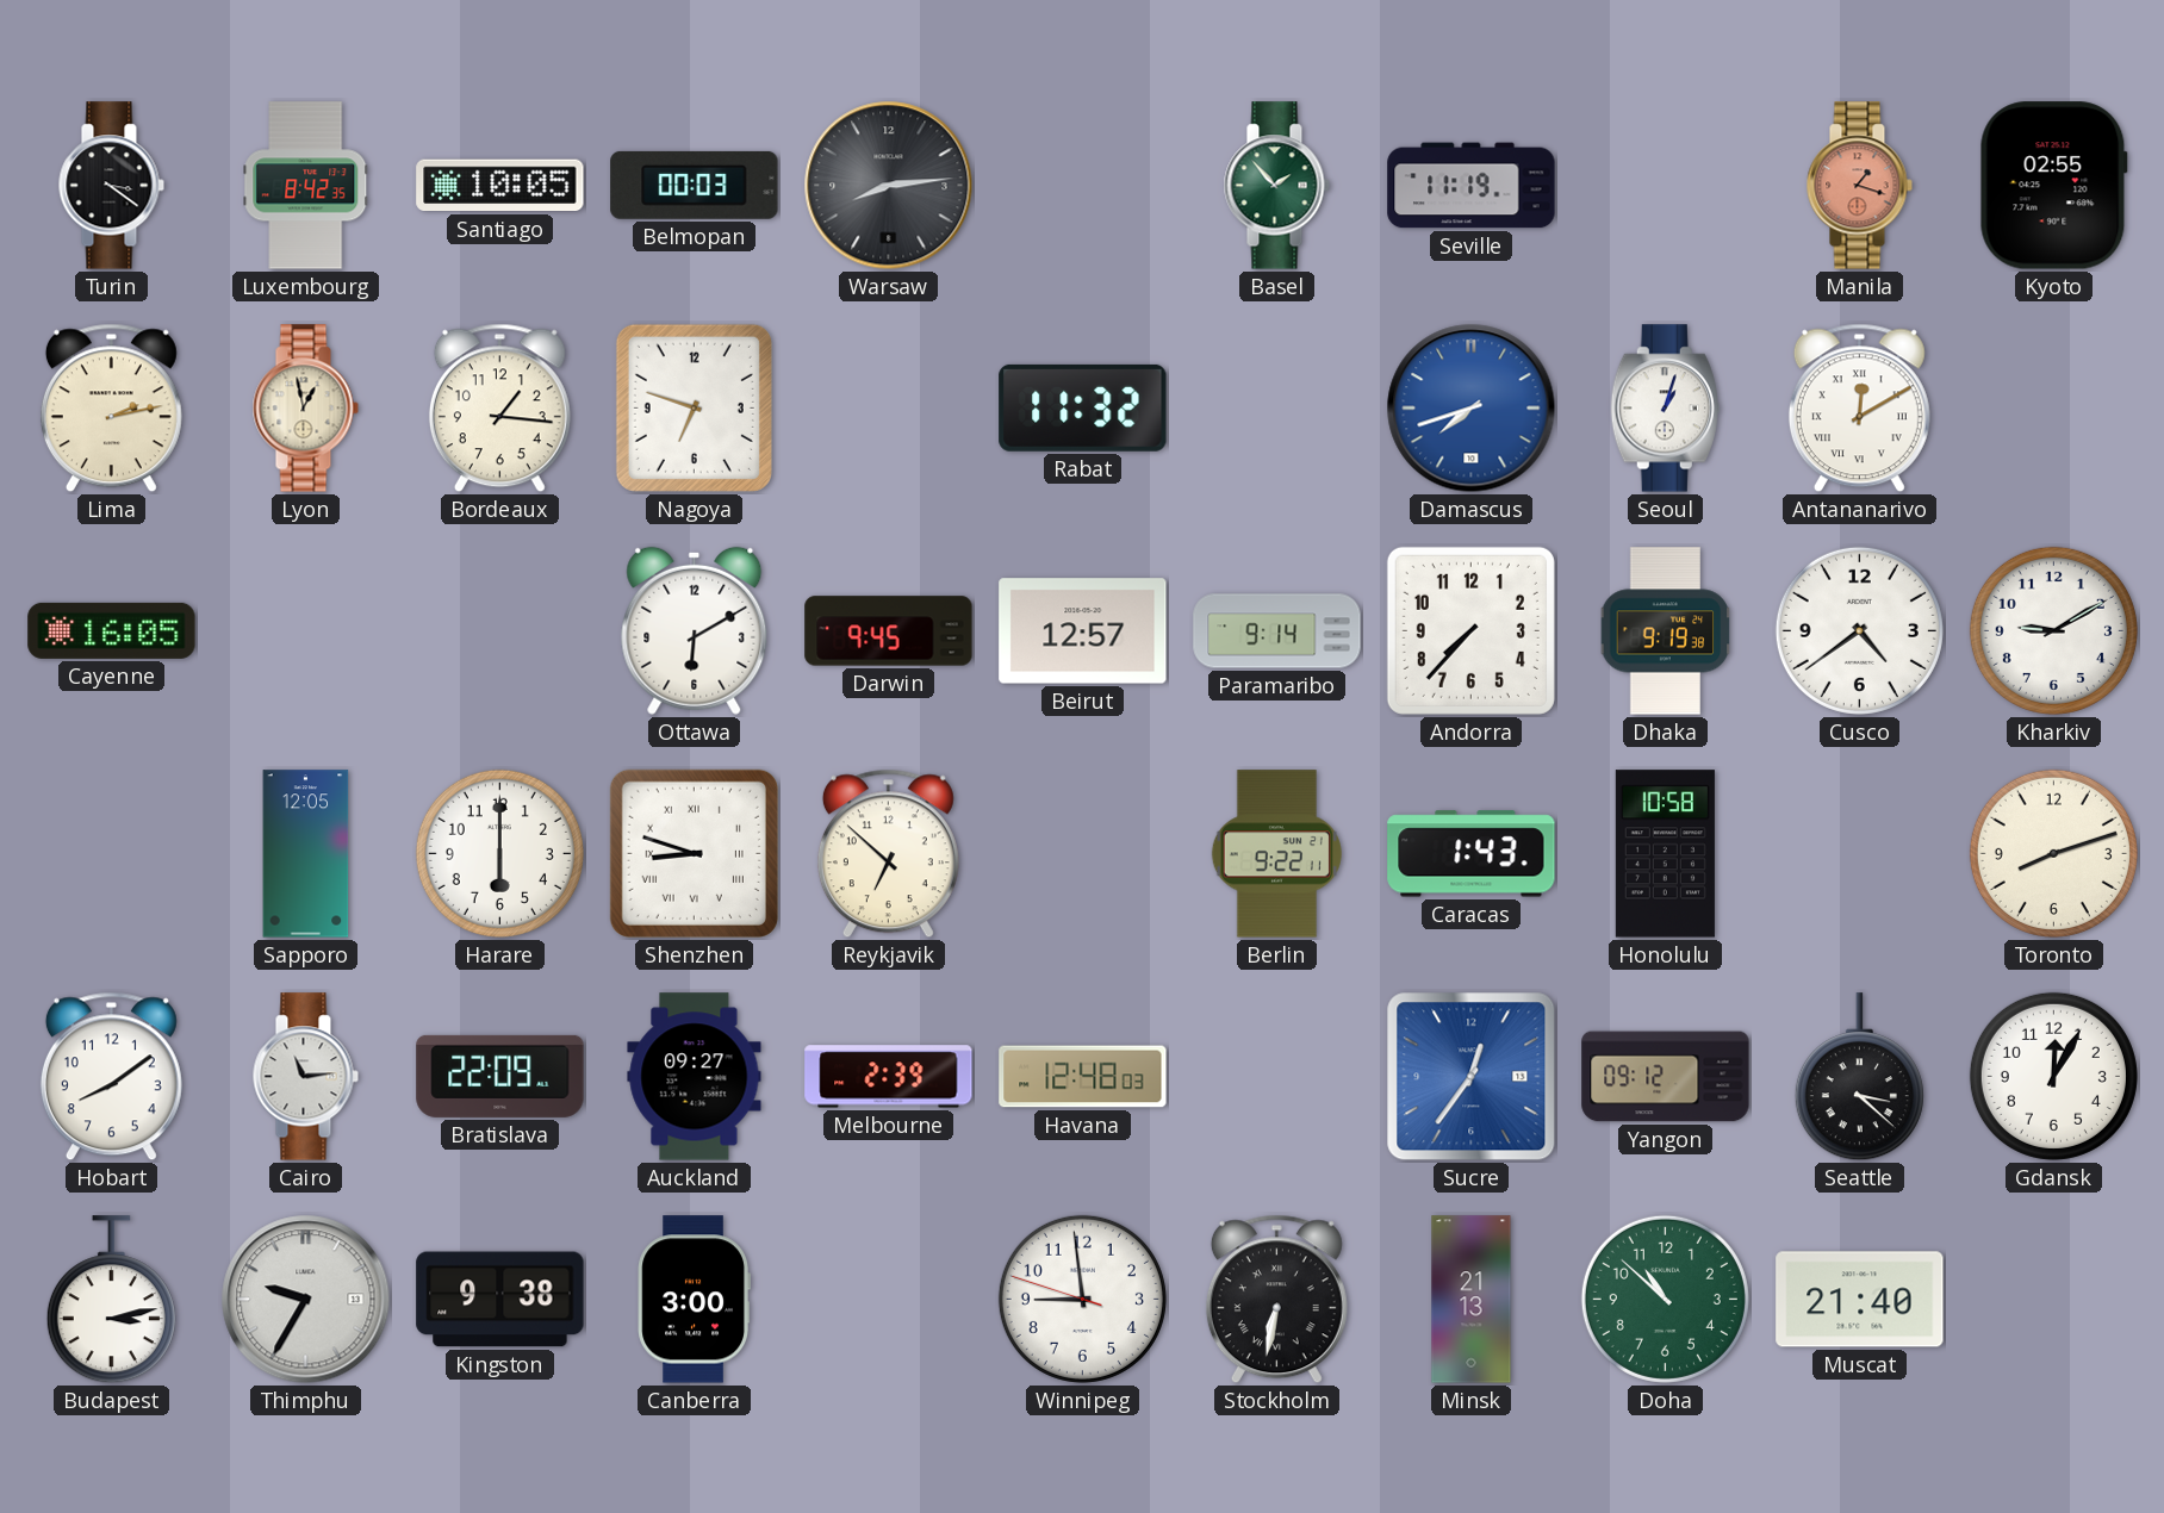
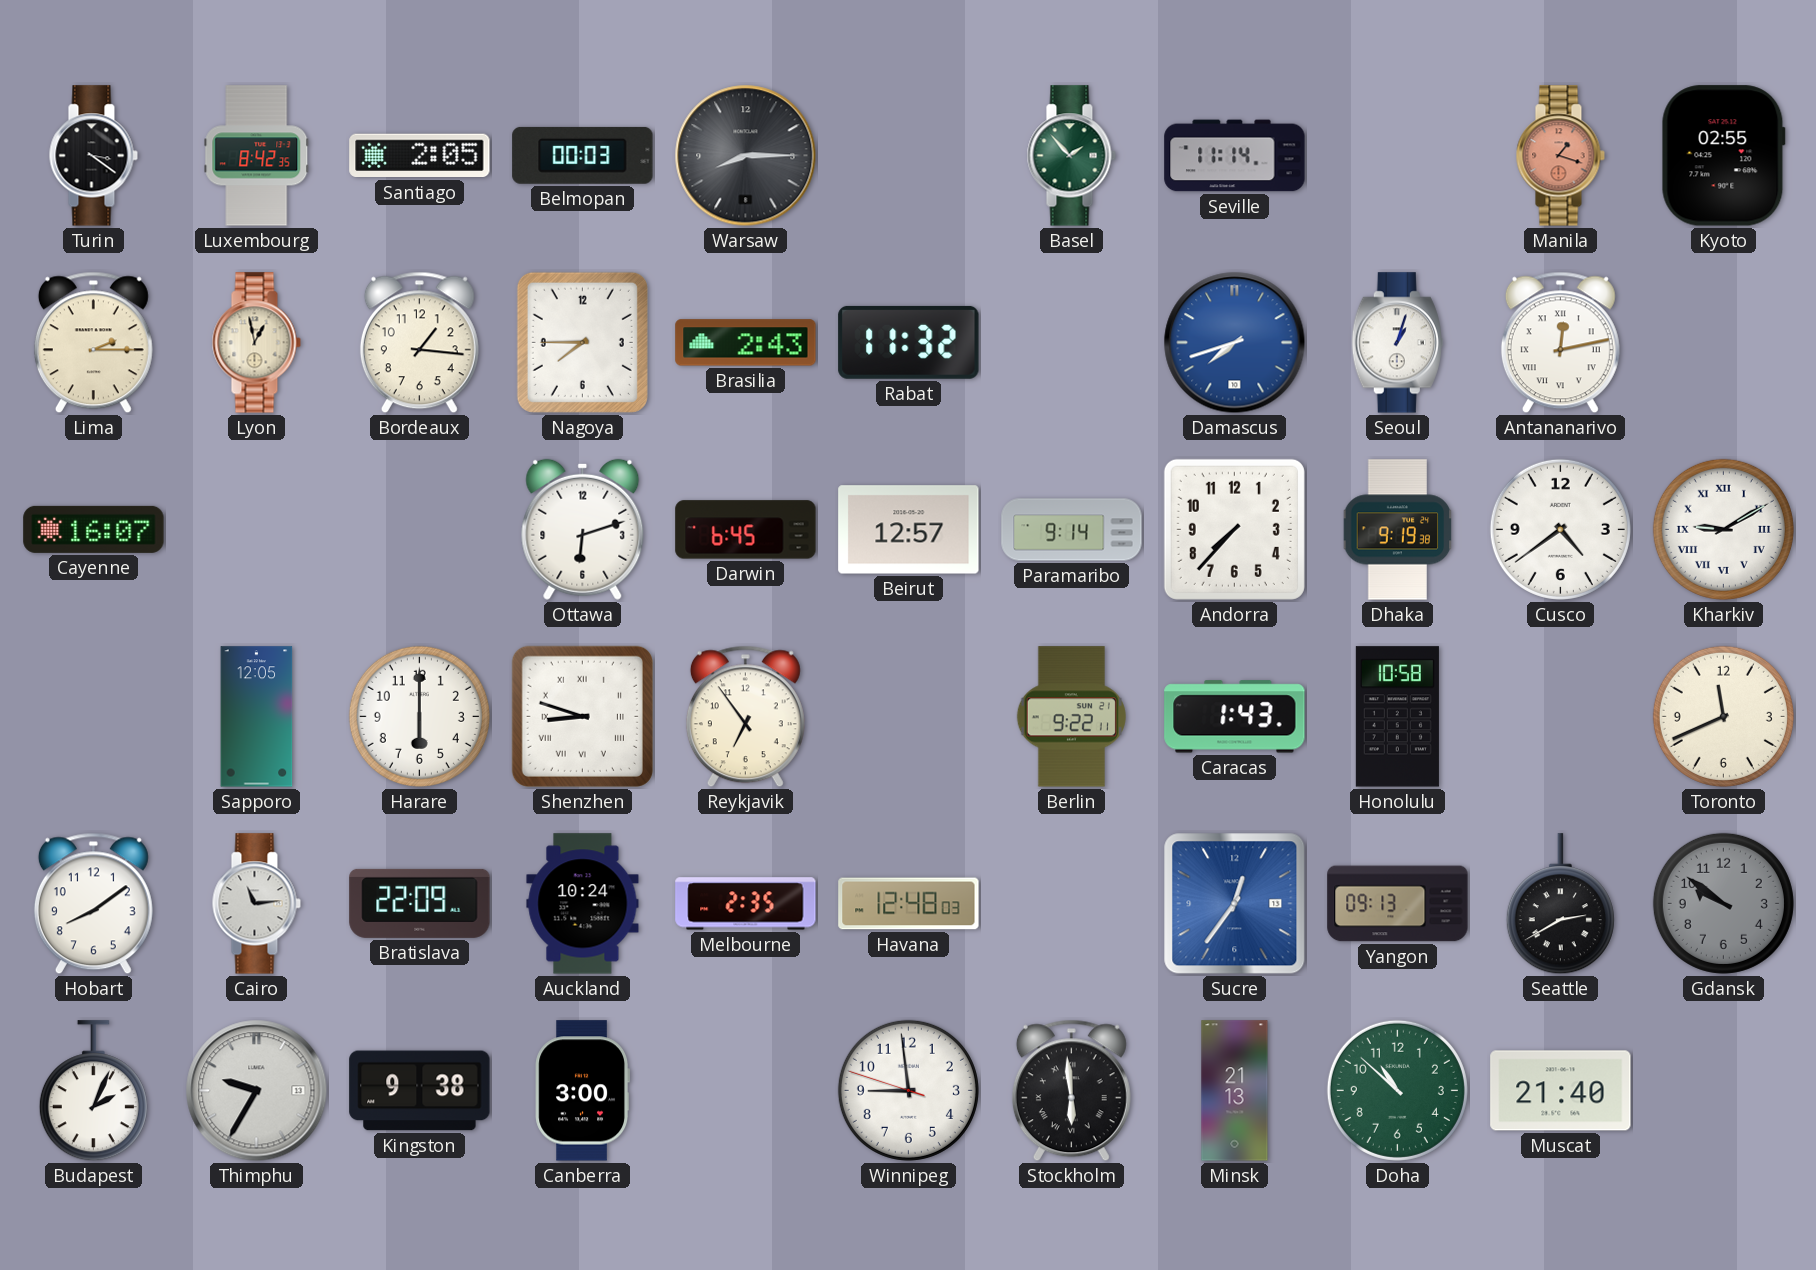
Santiago: 10:05 -> 2:05 (420, 156)
Warsaw: 8:14 -> 8:15 (746, 156)
Seville: 11:19 -> 11:14 (1235, 156)
Lima: 2:13 -> 2:15 (93, 343)
Nagoya: 6:48 -> 7:45 (582, 342)
Brasilia: none -> 2:43 (746, 343)
Antananarivo: 12:10 -> 12:13 (1560, 343)
Cayenne: 16:05 -> 16:07 (94, 529)
Ottawa: 6:10 -> 6:12 (583, 529)
Darwin: 9:45 -> 6:45 (746, 530)
Kharkiv numerals: Arabic -> Roman (1723, 529)
Reykjavik: 6:52 -> 6:54 (745, 717)
Toronto: 8:12 -> 11:41 (1723, 716)
Auckland: 09:27 -> 10:24 (583, 904)
Melbourne: 2:39 -> 2:35 (746, 904)
Yangon: 09:12 -> 09:13 (1398, 904)
Seattle: 3:22 -> 2:40 (1560, 904)
Gdansk: 12:05 -> 9:51 (1723, 903)
Gdansk dial: white -> grey (1723, 903)
Budapest: 3:13 -> 2:04 (93, 1091)
Stockholm: 6:32 -> 5:59 (1071, 1091)
